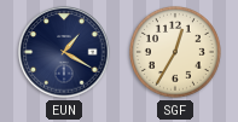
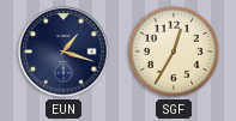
EUN: 1:20 -> 1:18 (63, 52)
